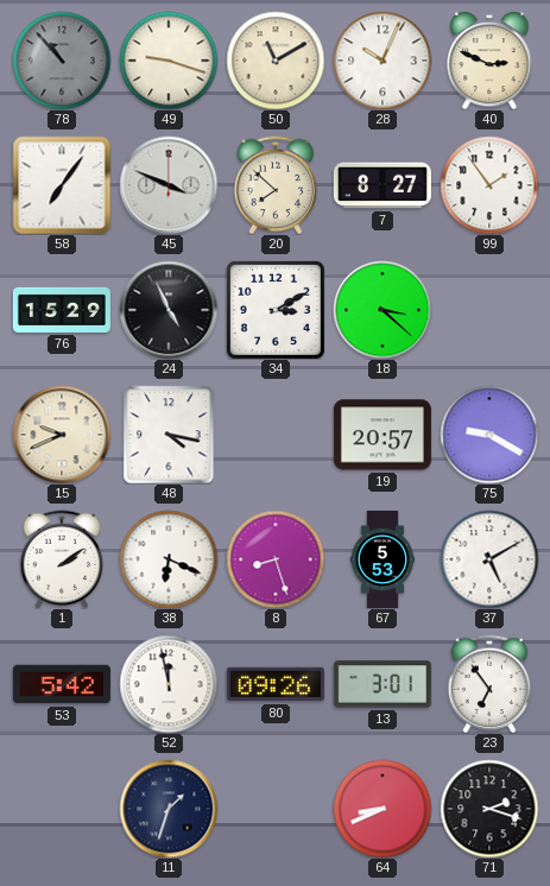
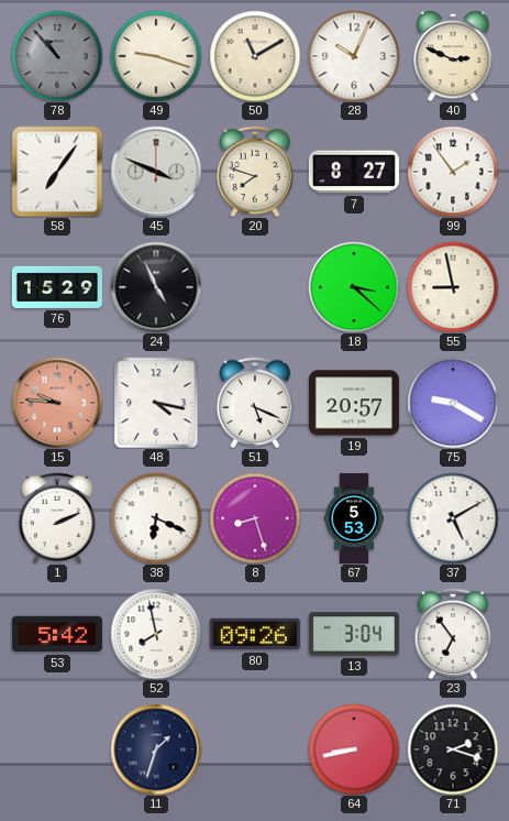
20: 7:52 -> 7:48 (255, 172)
34: 3:10 -> none (276, 310)
55: none -> 8:58 (453, 287)
15: 9:41 -> 9:46 (57, 403)
15 dial: cream -> salmon (57, 403)
51: none -> 5:19 (255, 403)
1: 2:09 -> 2:11 (57, 518)
52: 11:58 -> 7:58 (156, 634)
13: 3:01 -> 3:04 (354, 634)
64: 8:41 -> 8:43 (354, 749)
